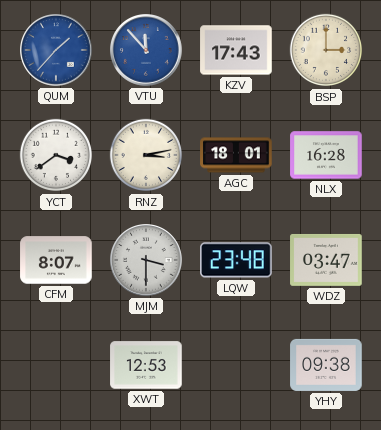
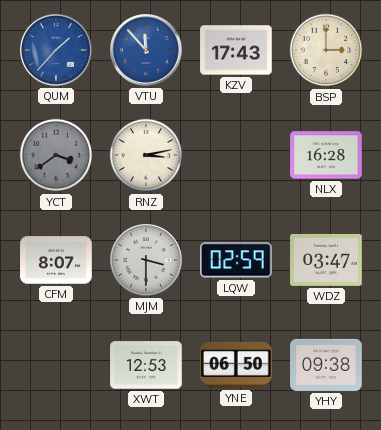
YCT dial: white -> grey (56, 155)
AGC: 18:01 -> none (236, 155)
LQW: 23:48 -> 02:59 (236, 260)
YNE: none -> 06:50 (236, 365)
